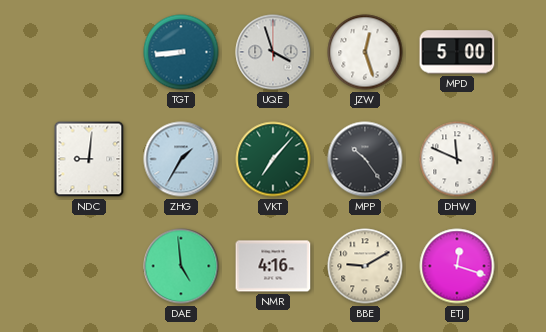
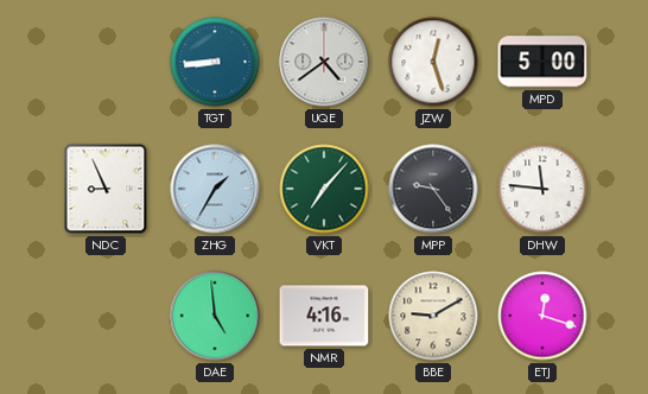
UQE: 3:57 -> 4:39 (324, 62)
NDC: 9:01 -> 8:56 (106, 189)
MPP: 10:24 -> 9:24 (433, 189)
DHW: 11:49 -> 11:46 (542, 189)
